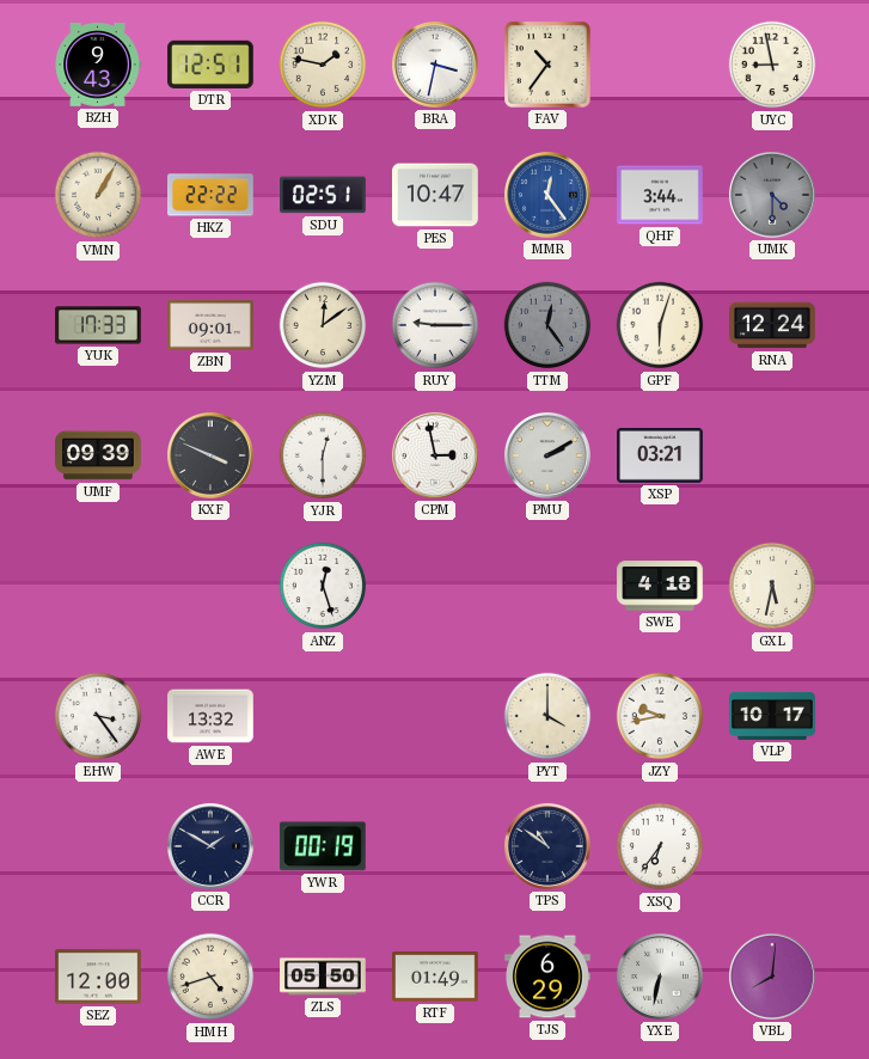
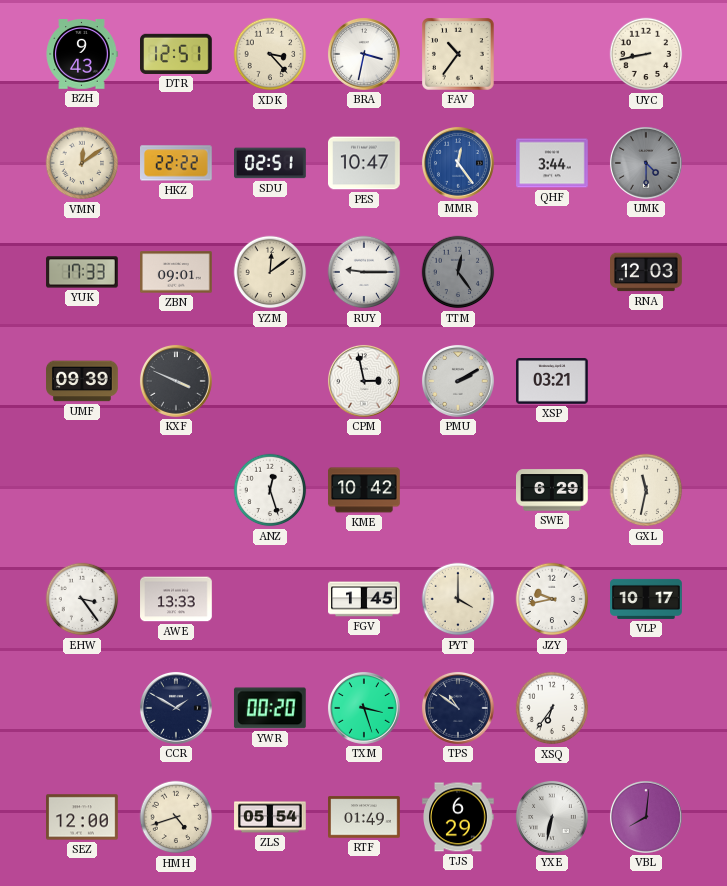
XDK: 1:47 -> 3:23 (270, 54)
UYC: 8:58 -> 8:43 (646, 54)
VMN: 1:05 -> 12:09 (82, 163)
GPF: 6:03 -> none (660, 325)
RNA: 12:24 -> 12:03 (647, 272)
YJR: 12:30 -> none (323, 455)
KME: none -> 10:42 (365, 490)
SWE: 4:18 -> 6:29 (553, 490)
GXL: 5:32 -> 11:32 (646, 490)
AWE: 13:32 -> 13:33 (176, 599)
FGV: none -> 1:45 (364, 599)
YWR: 00:19 -> 00:20 (270, 708)
TXM: none -> 3:27 (364, 708)
ZLS: 05:50 -> 05:54 (270, 817)
